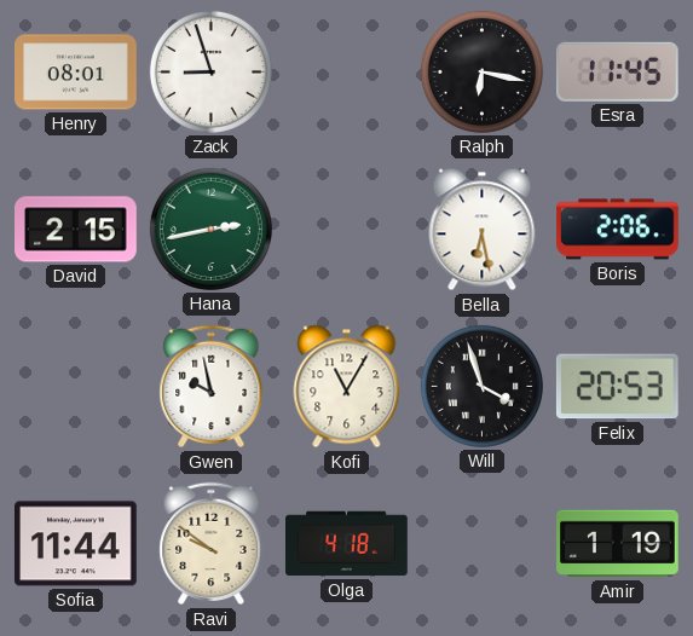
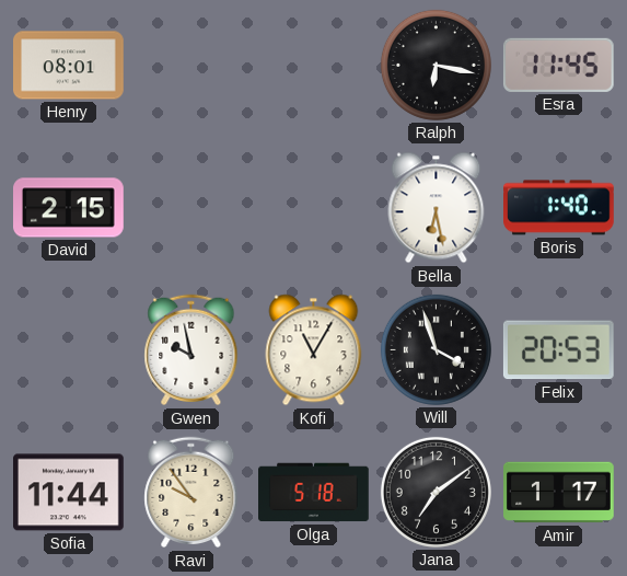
Zack: 8:57 -> none (210, 71)
Hana: 2:43 -> none (210, 229)
Boris: 2:06 -> 1:40 (559, 208)
Ravi: 9:51 -> 9:54 (191, 493)
Olga: 4:18 -> 5:18 (314, 493)
Jana: none -> 7:09 (436, 492)
Amir: 1:19 -> 1:17 (559, 493)
